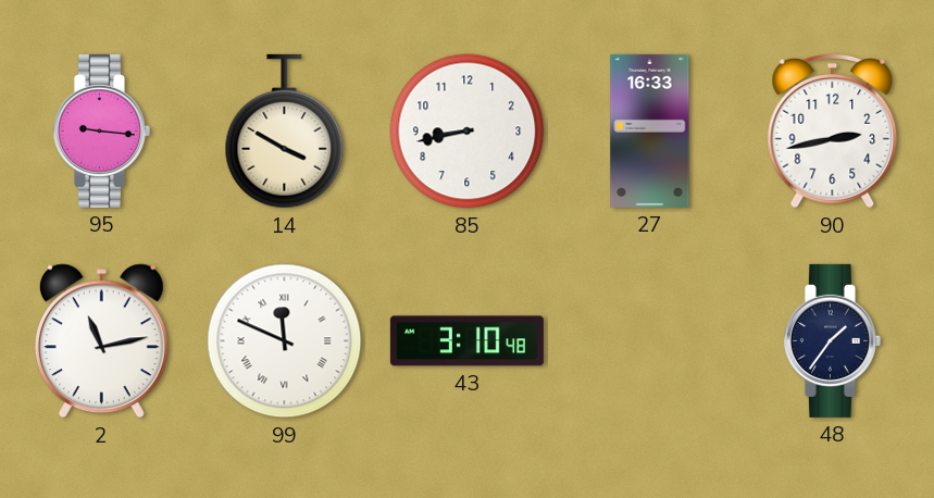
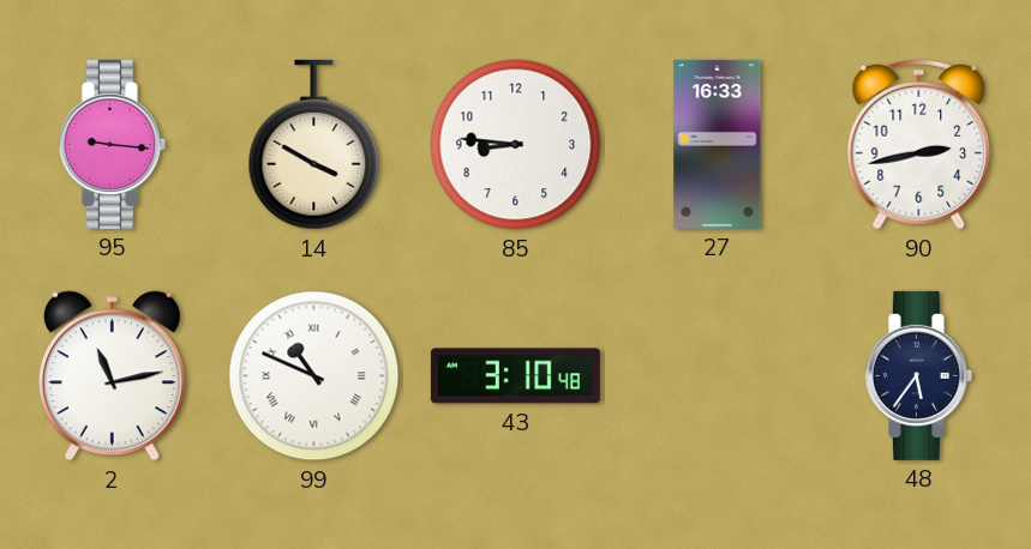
85: 8:43 -> 8:46 (516, 145)
99: 11:49 -> 10:49 (314, 376)
48: 1:36 -> 5:36 (918, 375)
